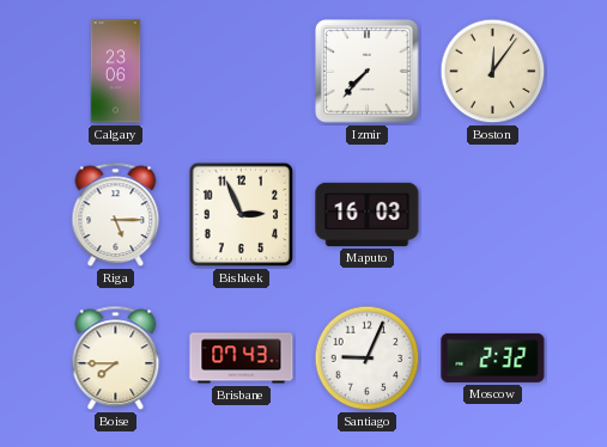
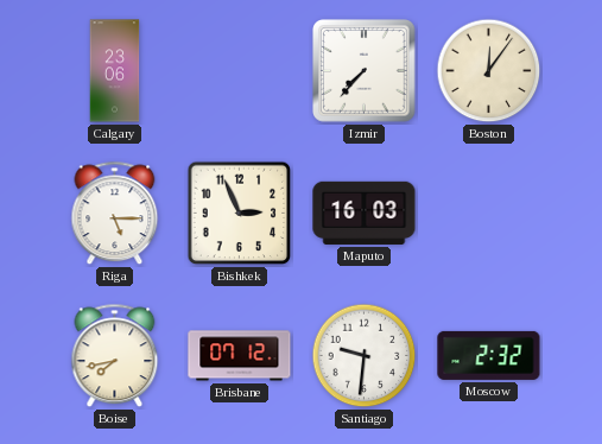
Boise: 7:45 -> 7:43 (115, 356)
Brisbane: 07:43 -> 07:12 (240, 356)
Santiago: 9:04 -> 9:31 (365, 356)
